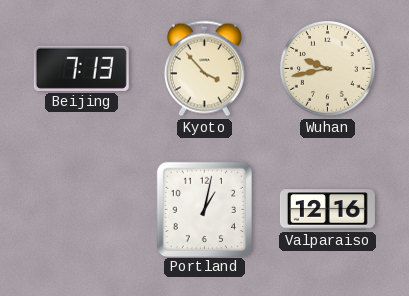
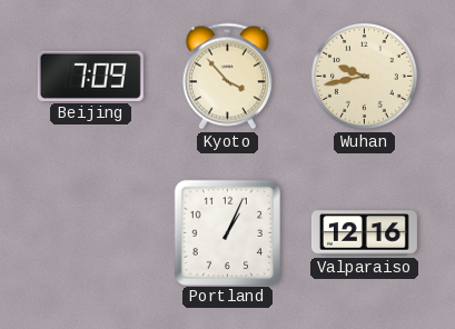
Beijing: 7:13 -> 7:09 (90, 76)
Portland: 1:02 -> 1:04 (227, 232)
